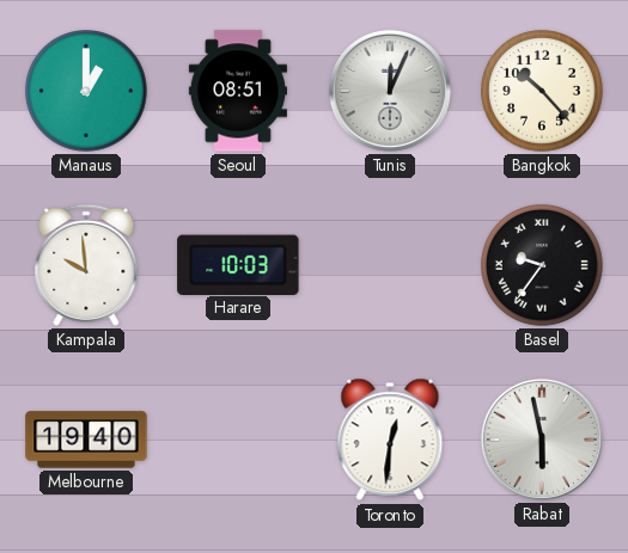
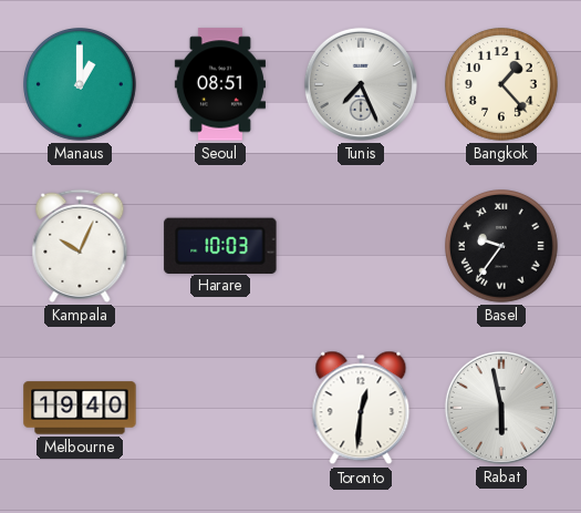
Tunis: 12:04 -> 7:26 (361, 84)
Bangkok: 10:23 -> 1:23 (502, 85)
Kampala: 9:59 -> 10:04 (80, 246)
